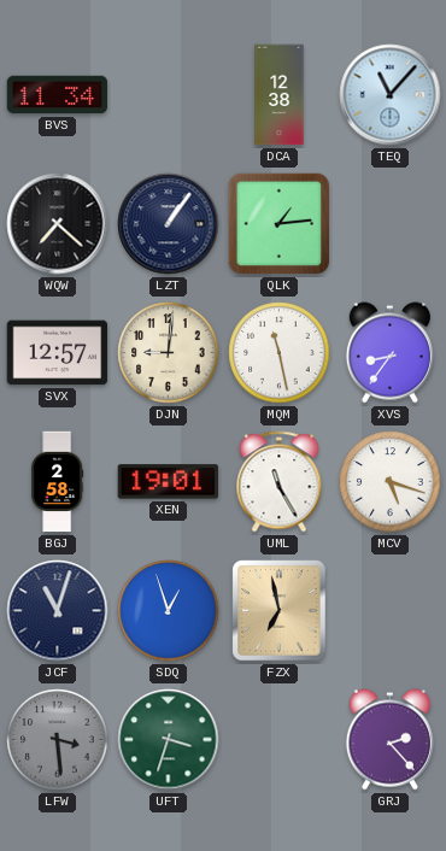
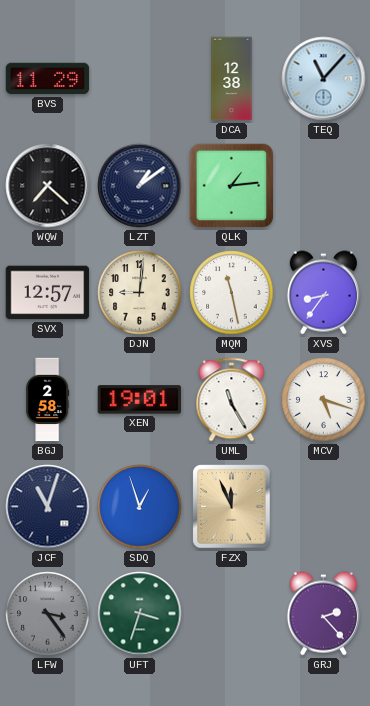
BVS: 11:34 -> 11:29 (48, 79)
LZT: 1:06 -> 1:09 (140, 186)
FZX: 6:58 -> 11:56 (232, 507)
LFW: 3:29 -> 3:24 (48, 614)
